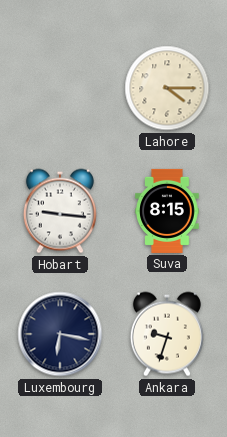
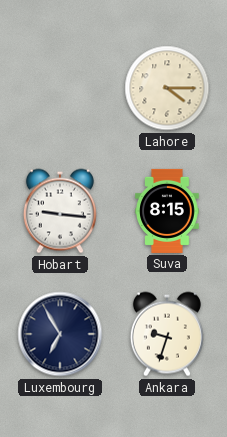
Luxembourg: 6:17 -> 6:55 (60, 334)
